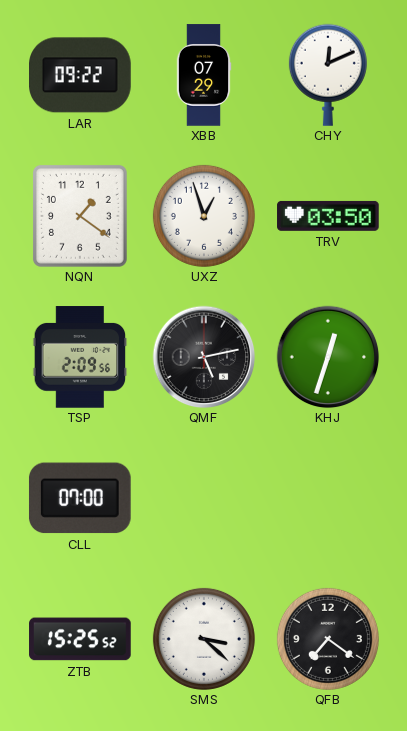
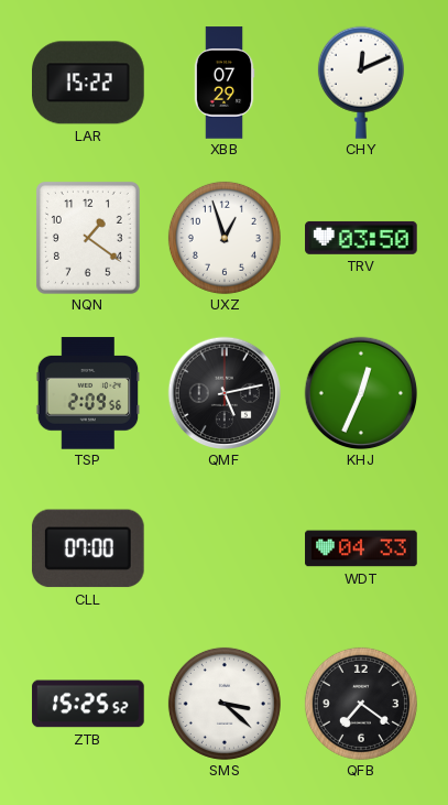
LAR: 09:22 -> 15:22 (89, 83)
KHJ: 12:33 -> 12:34 (361, 393)
WDT: none -> 04:33 (361, 548)
